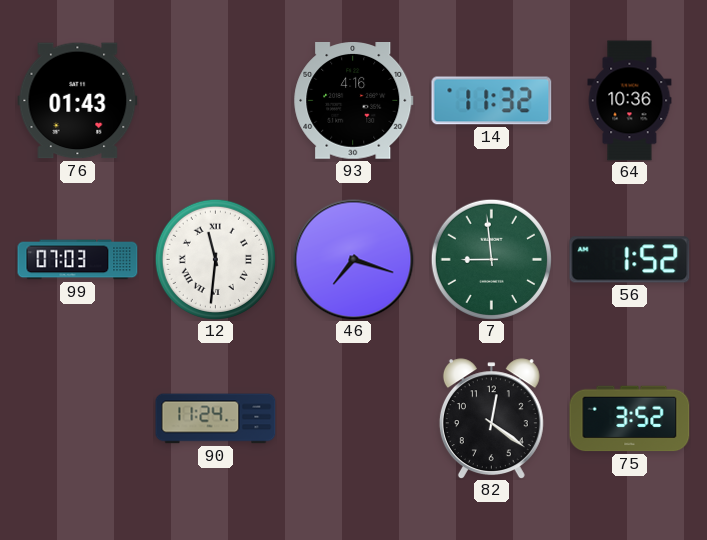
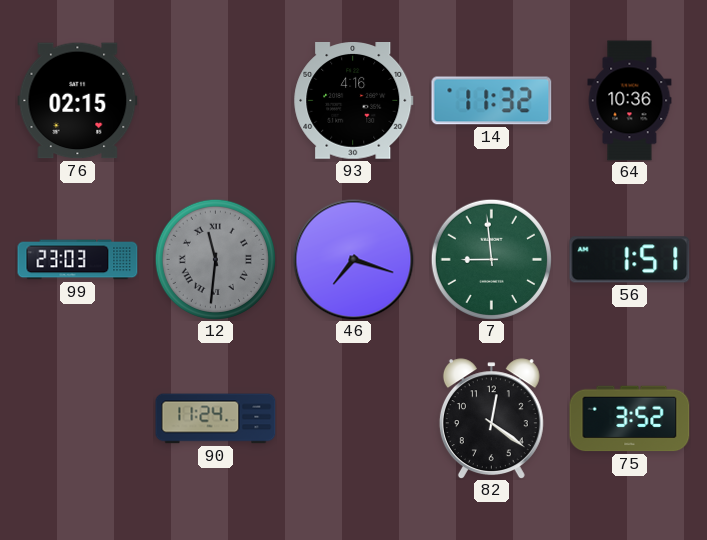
76: 01:43 -> 02:15 (78, 101)
99: 07:03 -> 23:03 (78, 260)
12 dial: white -> grey (215, 259)
56: 1:52 -> 1:51 (630, 260)
